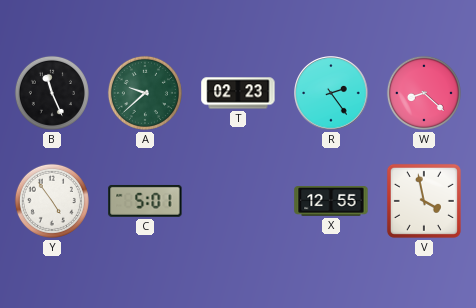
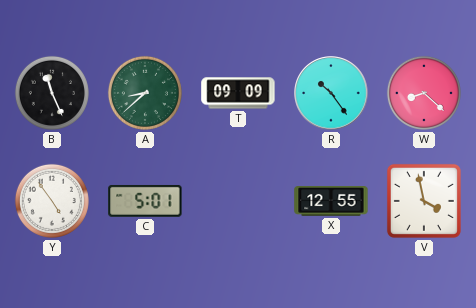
A: 9:38 -> 8:38 (145, 93)
T: 02:23 -> 09:09 (238, 93)
R: 2:24 -> 10:24 (331, 93)
